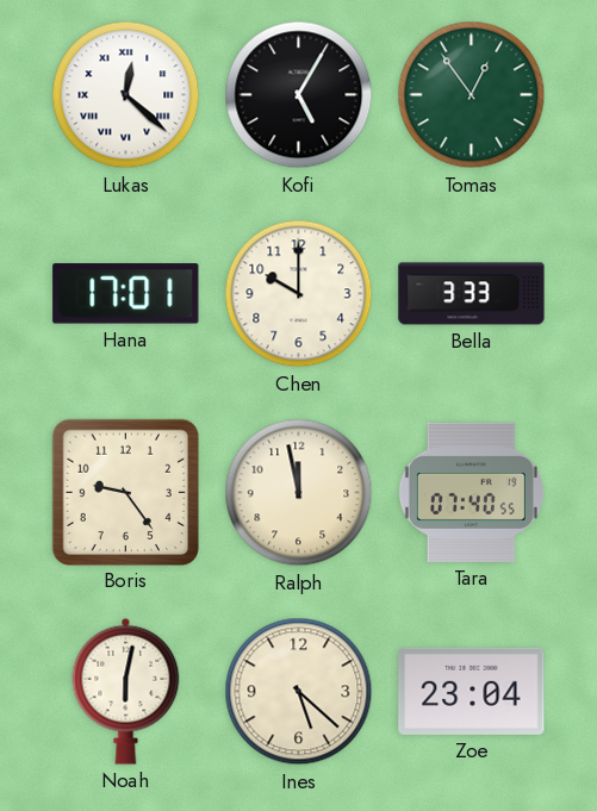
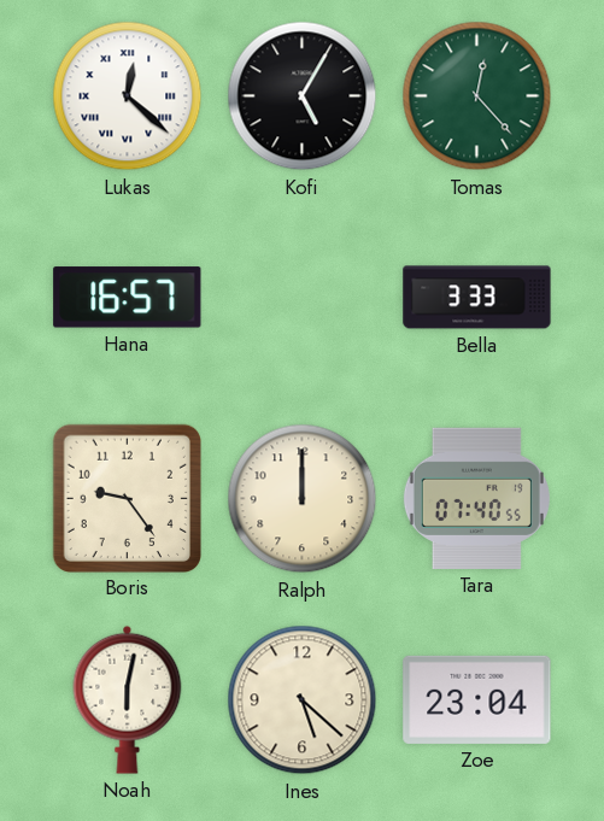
Tomas: 12:54 -> 12:23 (477, 96)
Hana: 17:01 -> 16:57 (128, 298)
Chen: 10:00 -> none (299, 294)
Ralph: 11:58 -> 12:00 (303, 499)
